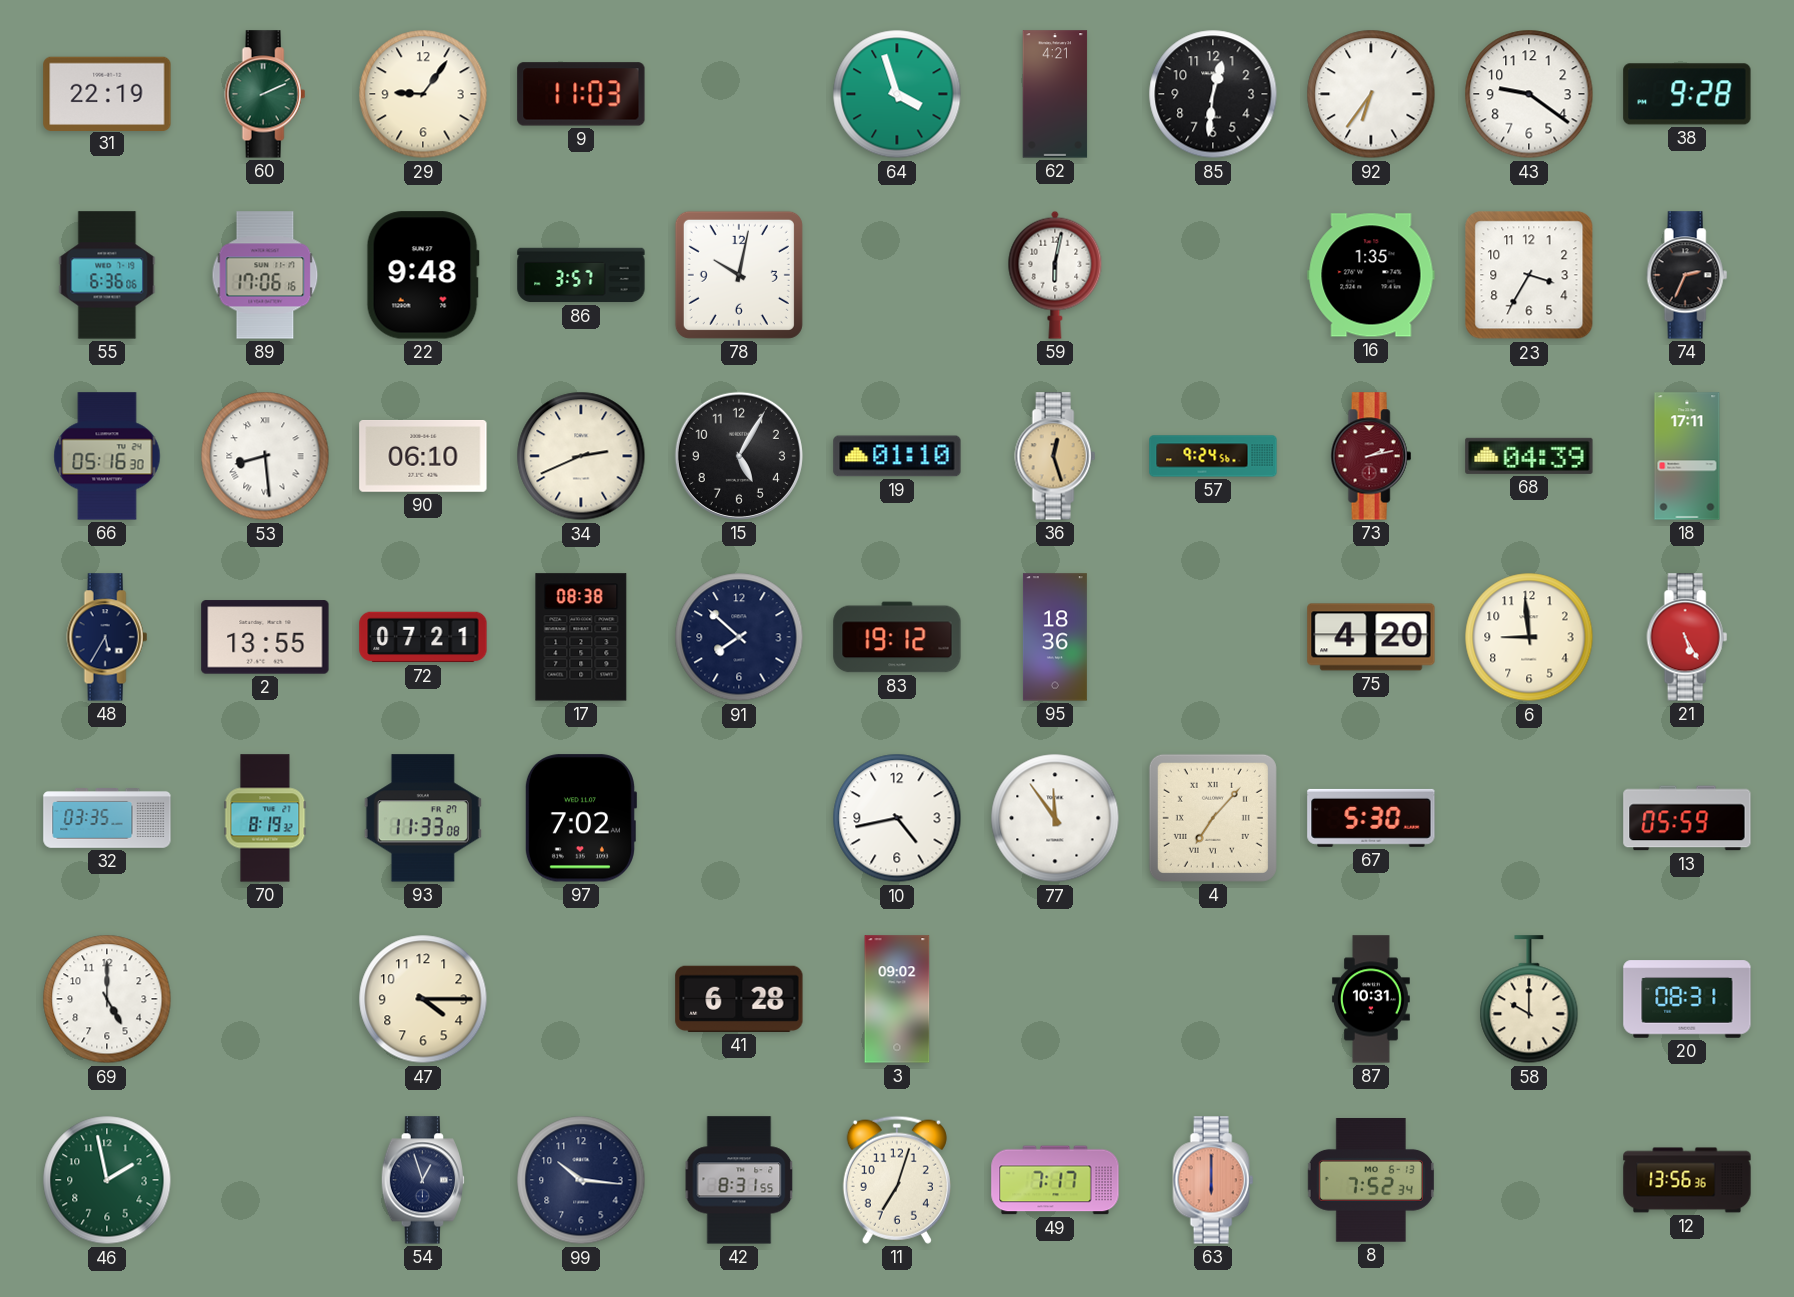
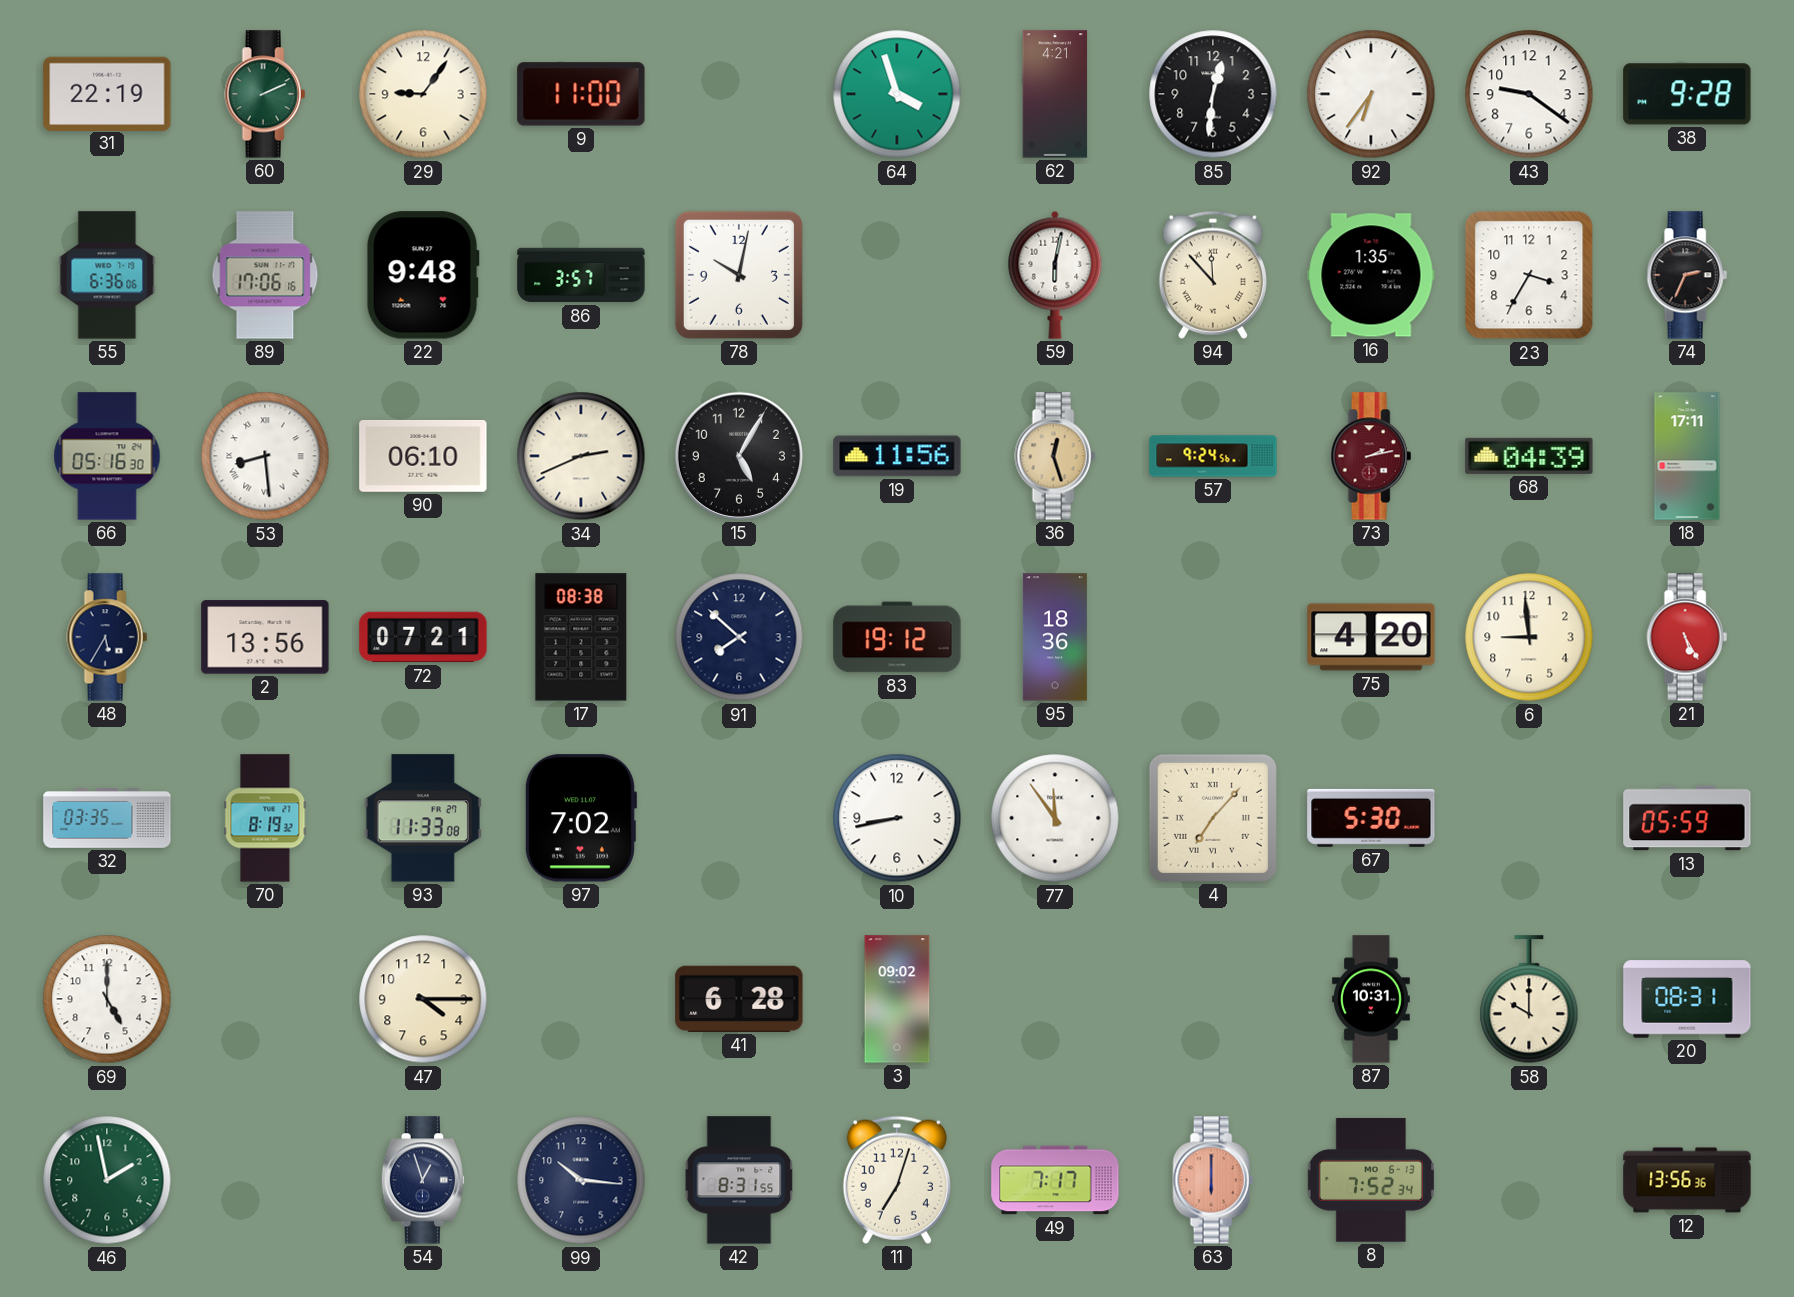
9: 11:03 -> 11:00 (581, 94)
94: none -> 11:53 (1213, 275)
19: 01:10 -> 11:56 (897, 456)
2: 13:55 -> 13:56 (265, 637)
10: 4:43 -> 8:43 (897, 818)
